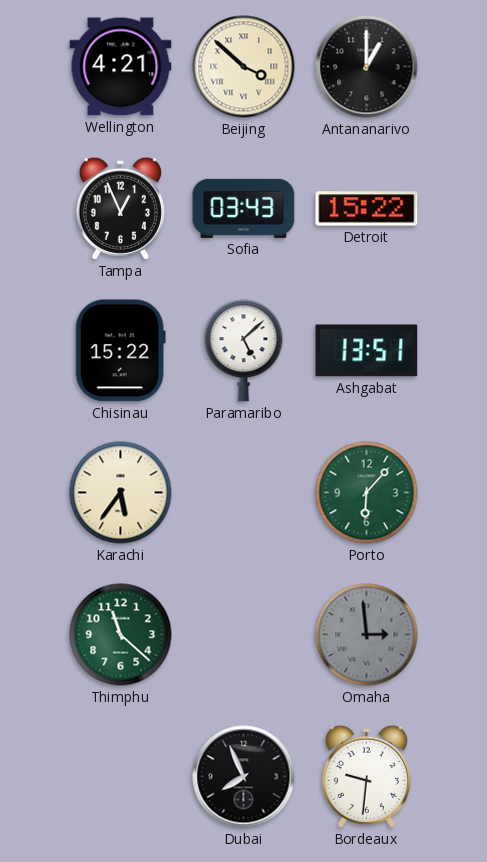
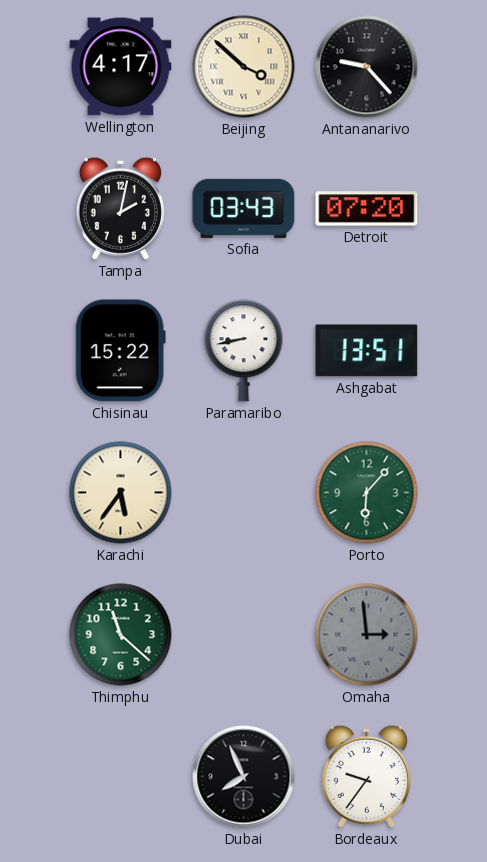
Wellington: 4:21 -> 4:17 (121, 67)
Antananarivo: 1:00 -> 9:23 (367, 67)
Tampa: 12:56 -> 2:02 (120, 208)
Detroit: 15:22 -> 07:20 (367, 209)
Paramaribo: 5:08 -> 8:43 (244, 351)
Bordeaux: 9:31 -> 9:36 (366, 776)
